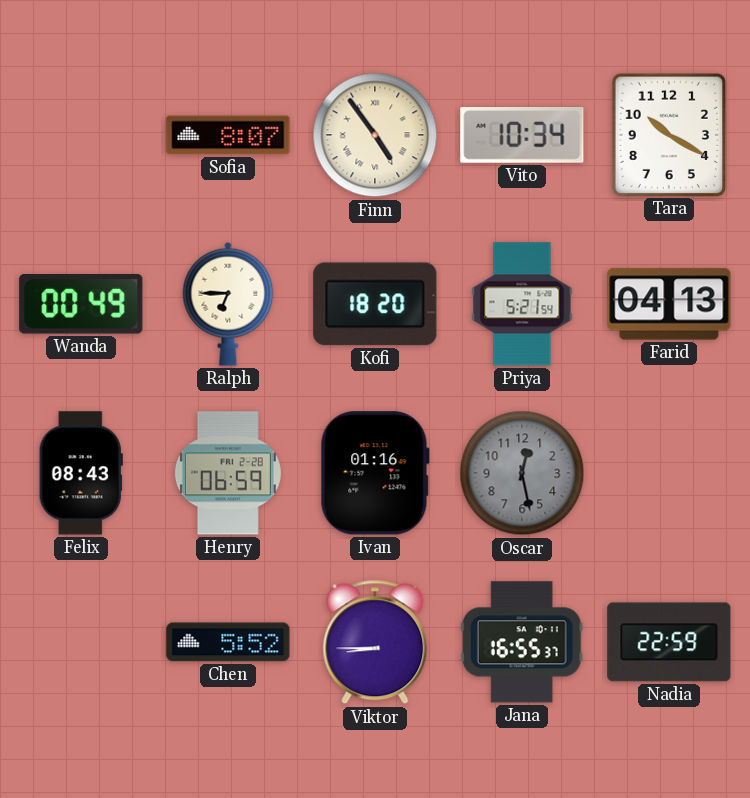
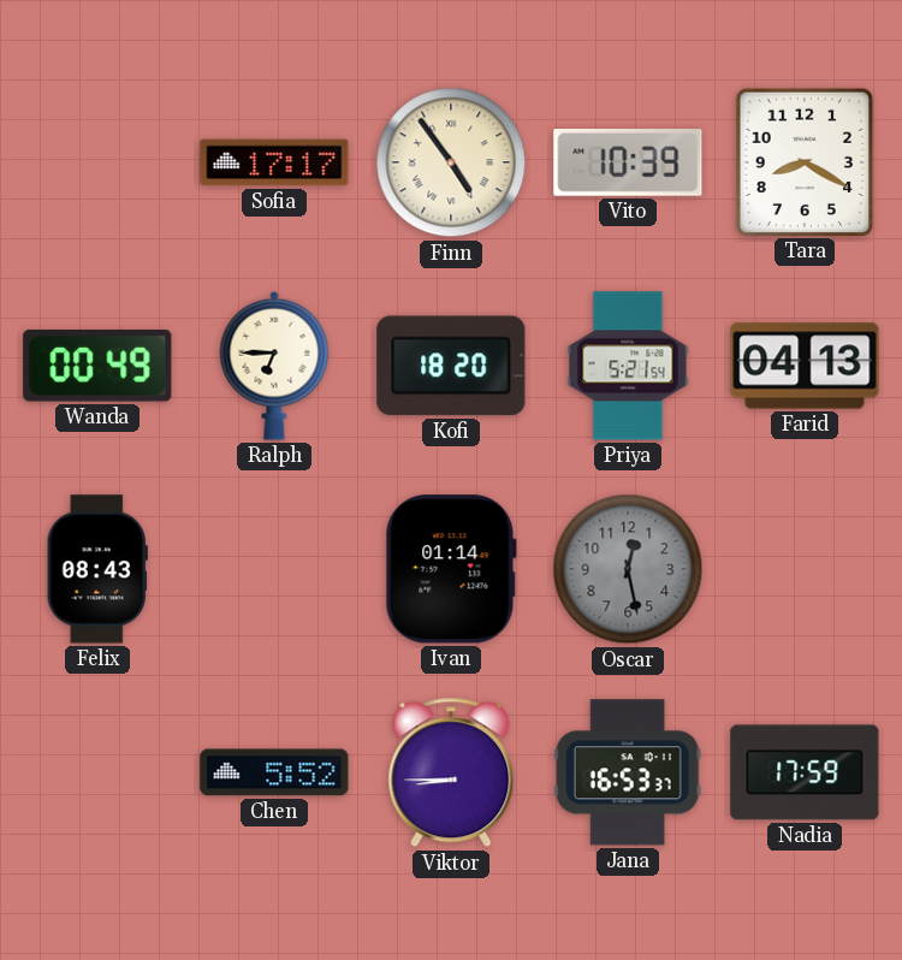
Sofia: 8:07 -> 17:17 (274, 162)
Vito: 10:34 -> 10:39 (628, 164)
Tara: 10:20 -> 8:20 (803, 161)
Henry: 06:59 -> none (228, 473)
Ivan: 01:16 -> 01:14 (451, 569)
Jana: 16:55 -> 16:53 (628, 772)
Nadia: 22:59 -> 17:59 (805, 772)
